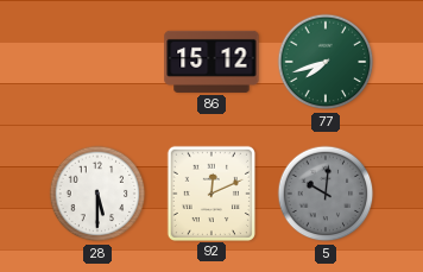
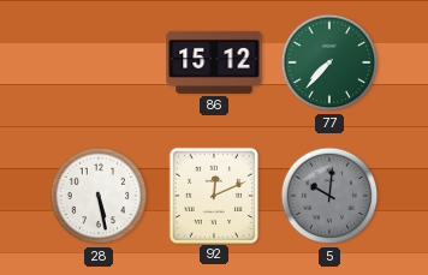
77: 7:42 -> 7:37 (329, 62)
28: 5:30 -> 5:28 (99, 196)
